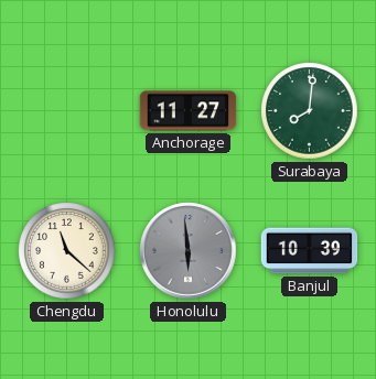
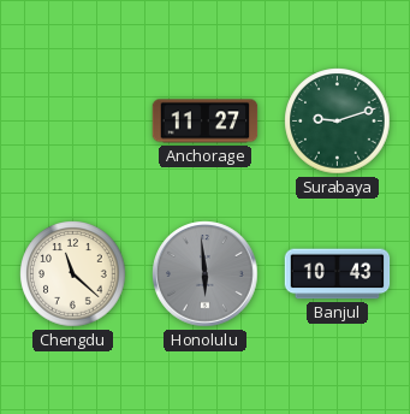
Surabaya: 8:01 -> 9:12 (338, 122)
Banjul: 10:39 -> 10:43 (338, 274)
